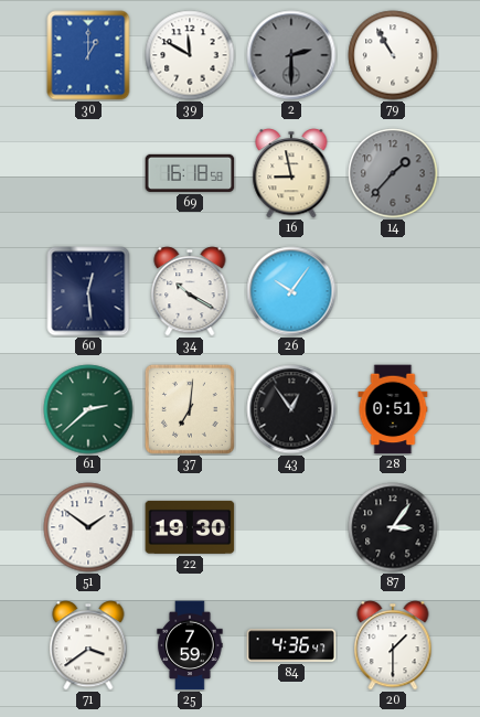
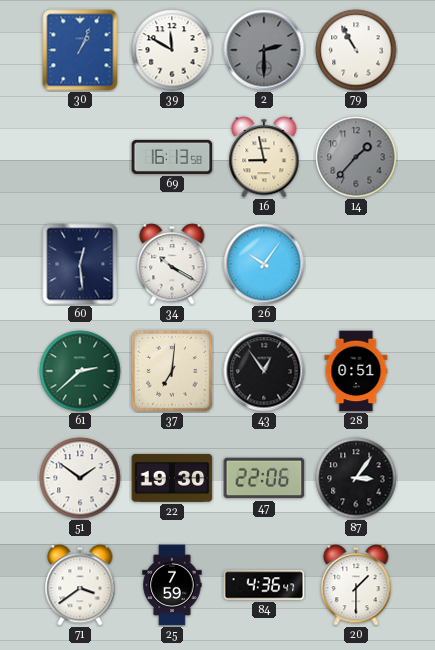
30: 1:00 -> 1:04 (80, 50)
69: 16:18 -> 16:13 (172, 157)
47: none -> 22:06 (264, 478)
